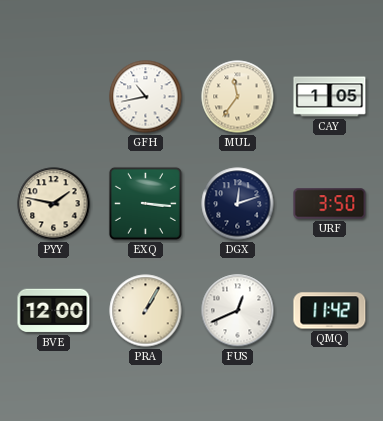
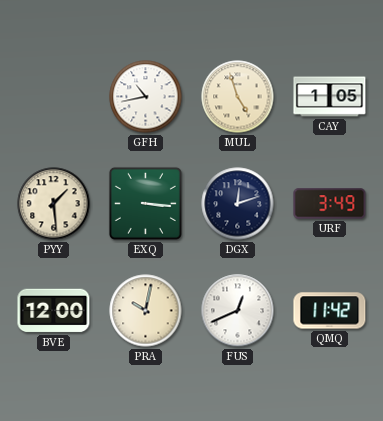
MUL: 11:36 -> 4:57 (238, 97)
PYY: 1:47 -> 1:29 (54, 204)
URF: 3:50 -> 3:49 (330, 204)
PRA: 1:05 -> 10:02 (146, 311)
